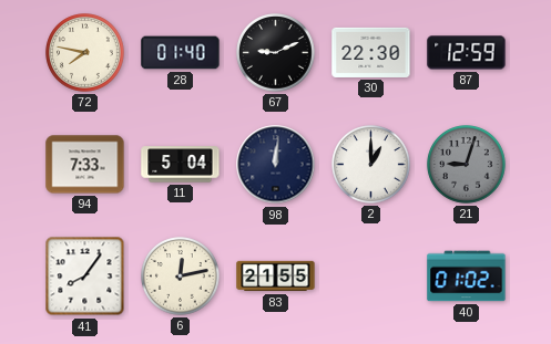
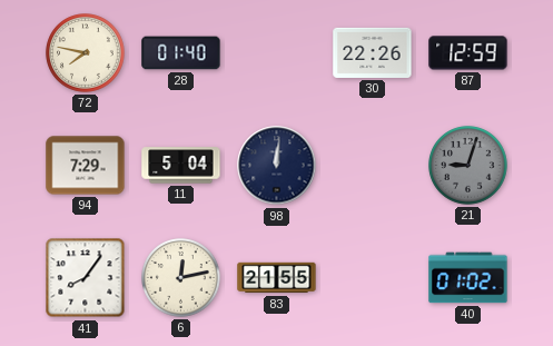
67: 9:11 -> none (276, 53)
30: 22:30 -> 22:26 (373, 52)
94: 7:33 -> 7:29 (86, 166)
2: 1:00 -> none (371, 165)
